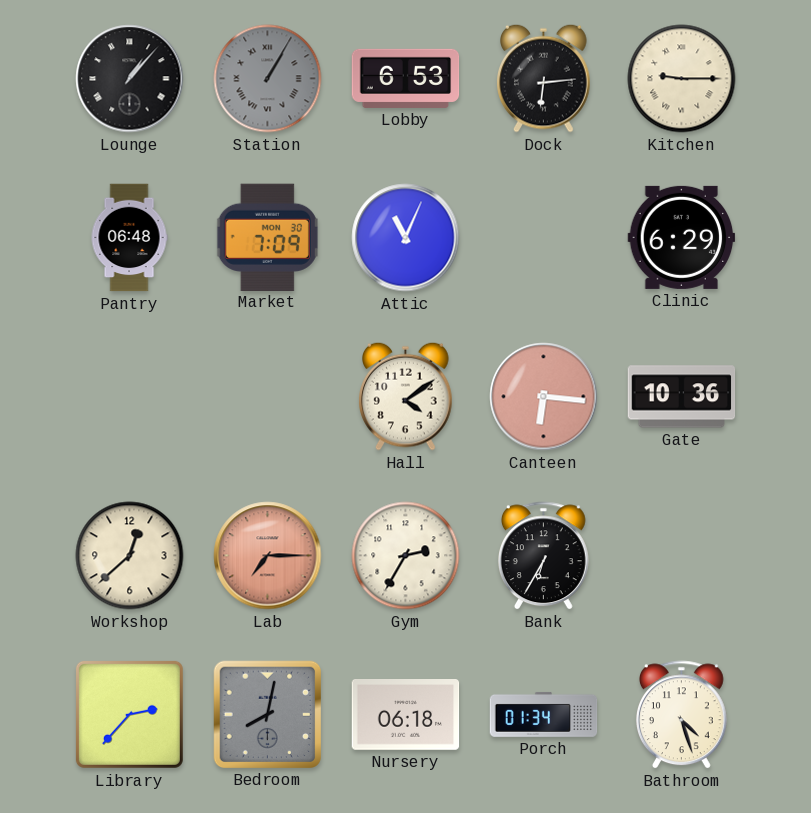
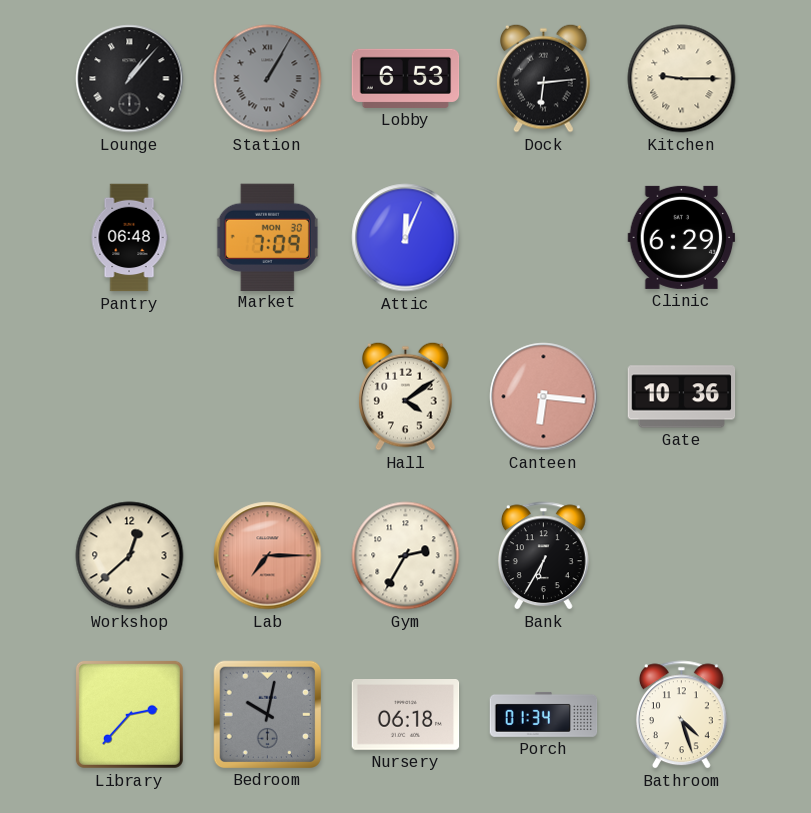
Attic: 11:04 -> 12:04 (406, 238)
Bedroom: 8:02 -> 10:02 (267, 714)
